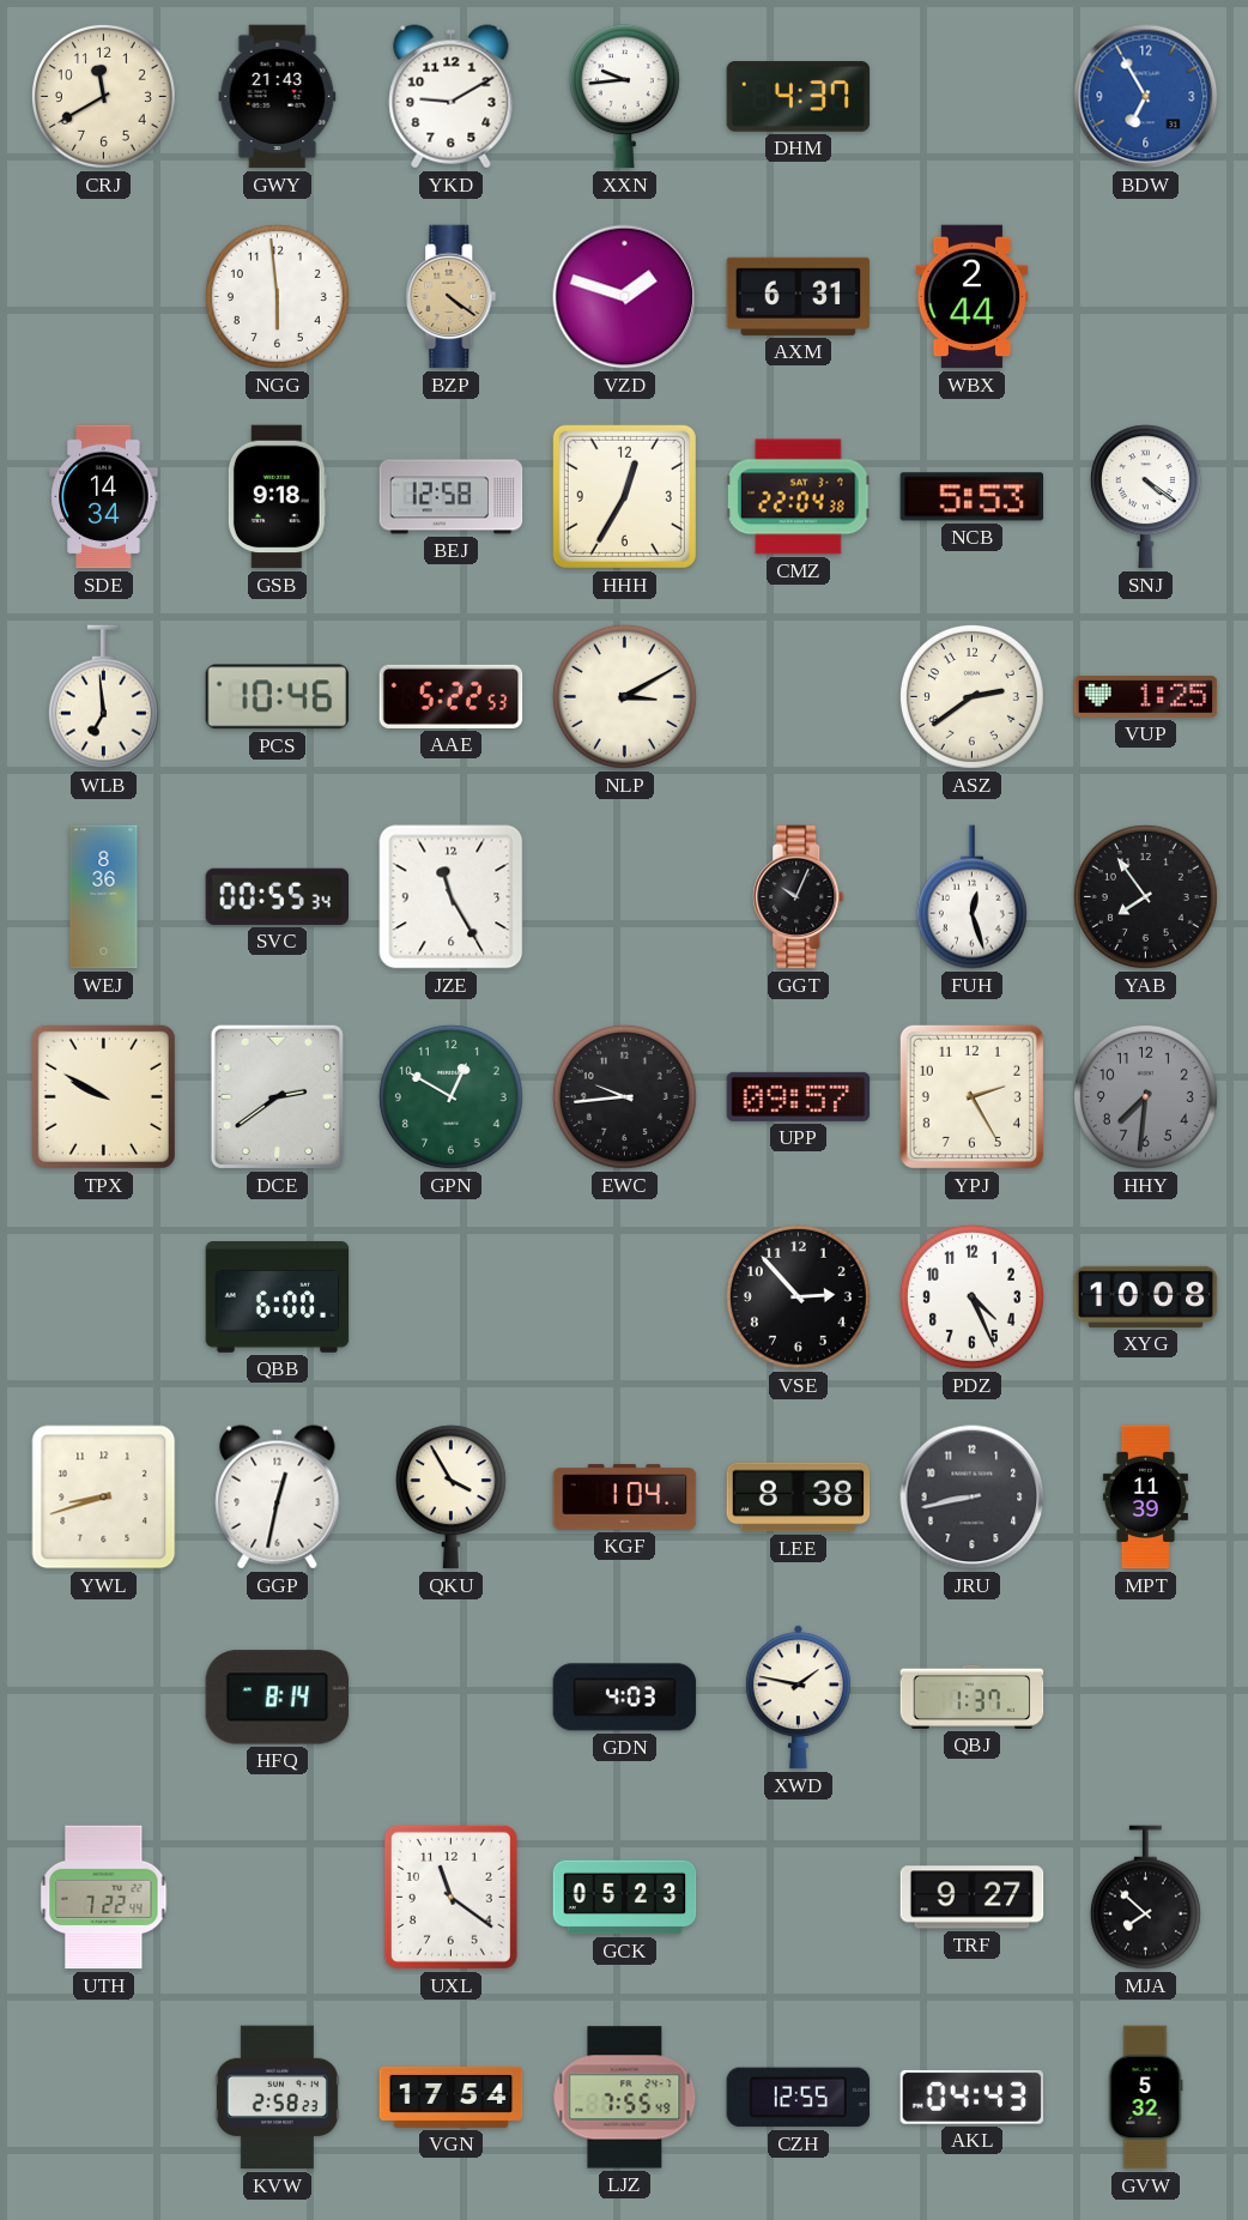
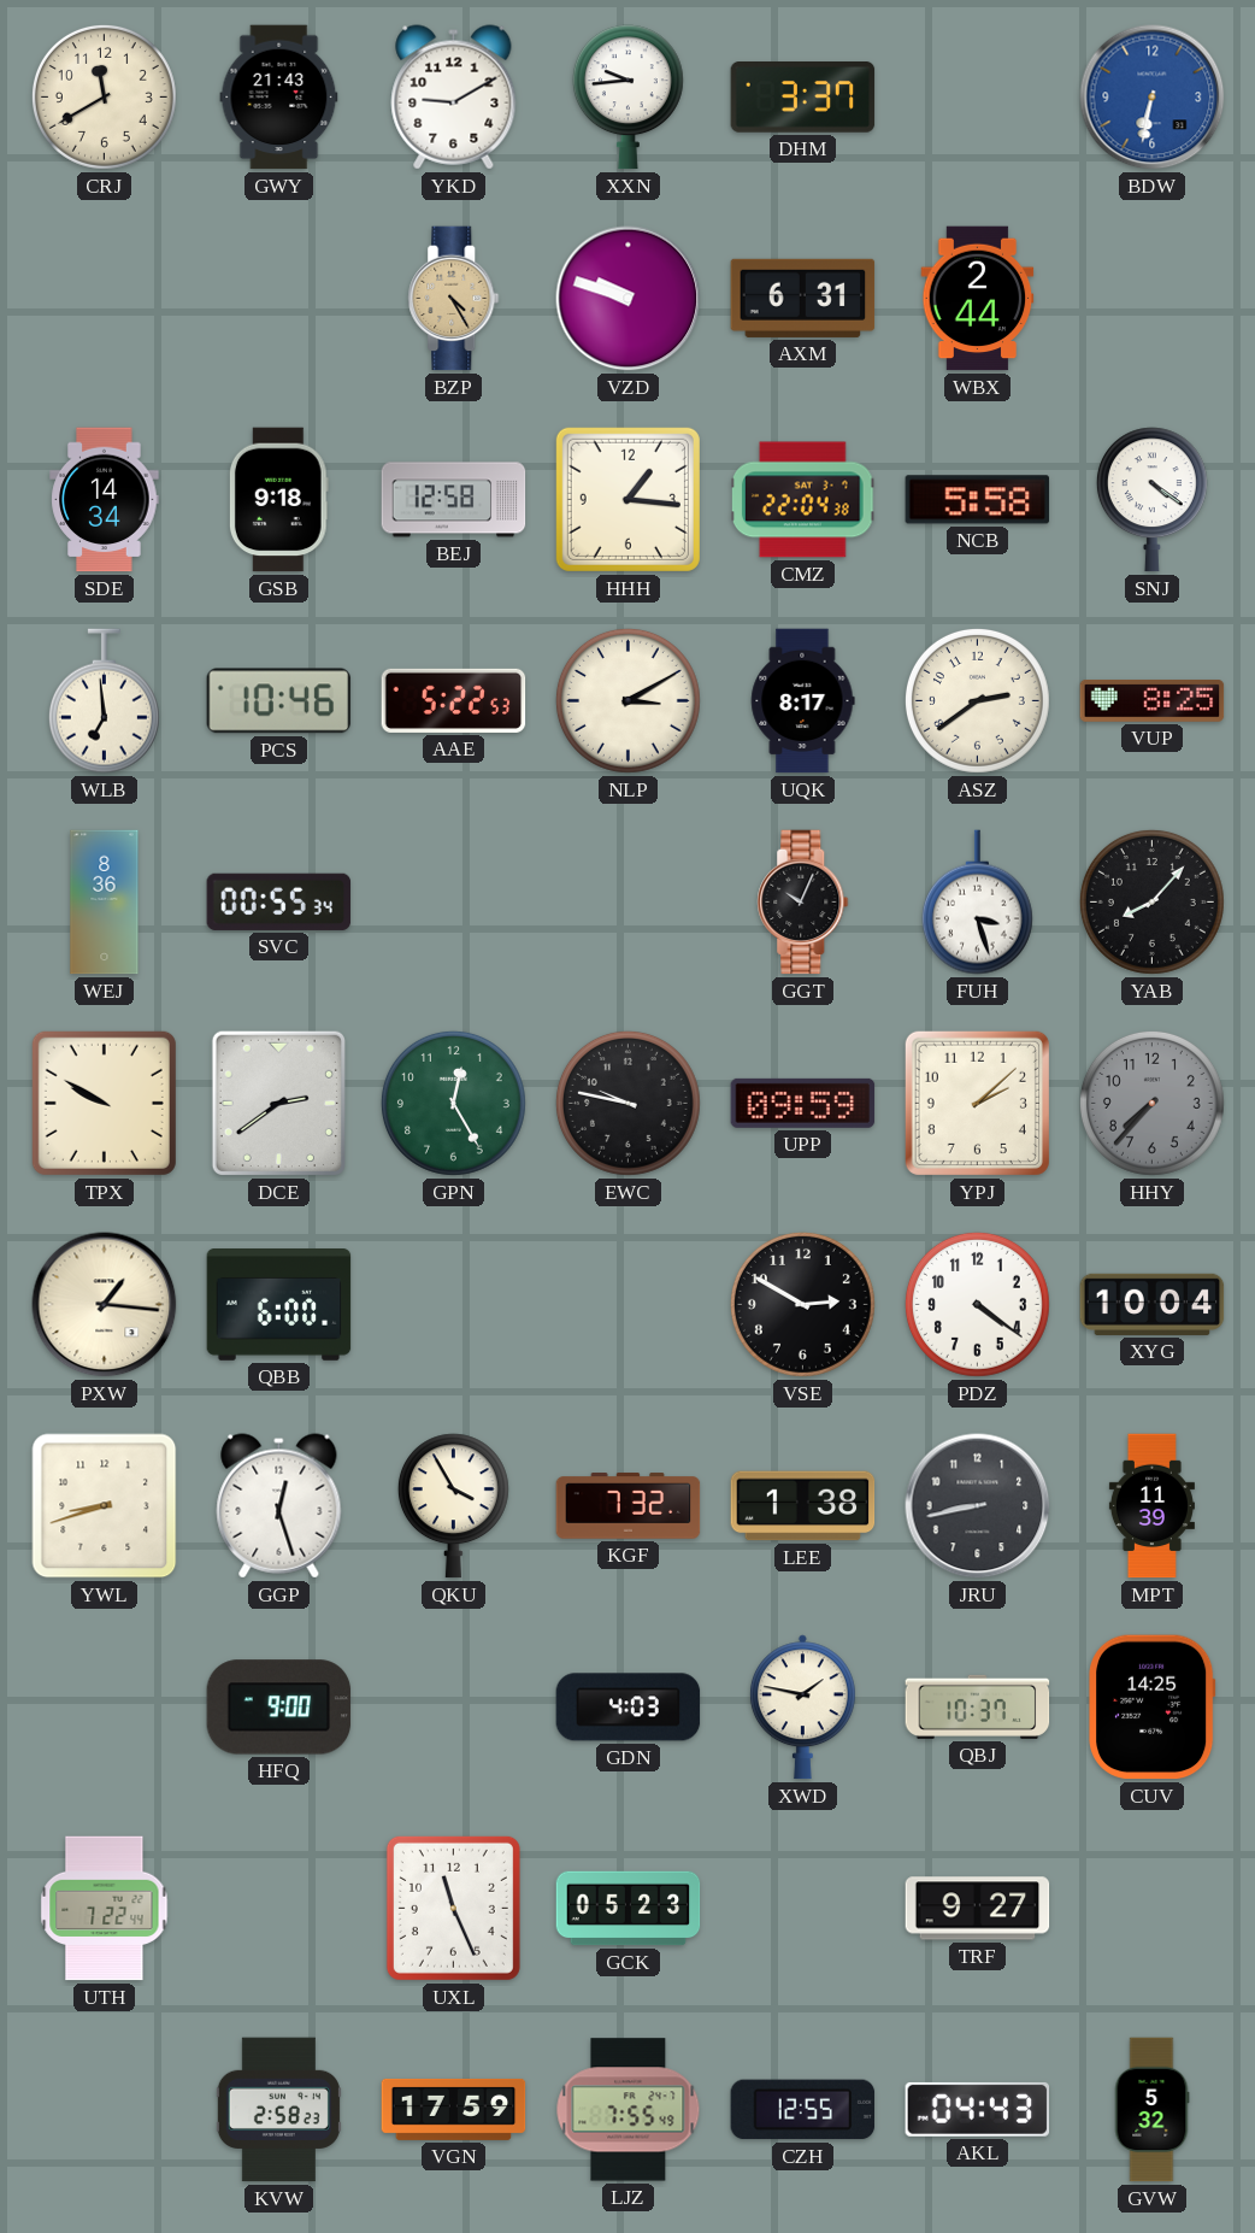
DHM: 4:37 -> 3:37 (803, 98)
BDW: 6:55 -> 6:32 (1153, 98)
NGG: 5:59 -> none (277, 296)
BZP: 4:21 -> 4:25 (454, 299)
VZD: 1:48 -> 9:48 (629, 299)
HHH: 12:35 -> 1:16 (627, 499)
NCB: 5:53 -> 5:58 (978, 500)
UQK: none -> 8:17 (803, 701)
VUP: 1:25 -> 8:25 (1153, 701)
JZE: 11:25 -> none (452, 897)
FUH: 12:27 -> 3:27 (977, 903)
YAB: 7:54 -> 8:07 (1151, 901)
GPN: 12:50 -> 12:25 (453, 1103)
EWC: 9:44 -> 9:47 (627, 1103)
UPP: 09:57 -> 09:59 (803, 1103)
YPJ: 2:25 -> 2:08 (977, 1103)
HHY: 7:31 -> 7:37 (1151, 1103)
PXW: none -> 1:16 (105, 1305)
VSE: 2:53 -> 2:50 (802, 1304)
PDZ: 4:26 -> 4:21 (977, 1304)
XYG: 10:08 -> 10:04 (1153, 1304)
GGP: 12:32 -> 12:27 (279, 1506)
KGF: 1:04 -> 7:32 (629, 1506)
LEE: 8:38 -> 1:38 (803, 1506)
HFQ: 8:14 -> 9:00 (279, 1708)
QBJ: 1:37 -> 10:37 (978, 1706)
CUV: none -> 14:25 (1153, 1708)
UXL: 11:21 -> 11:26 (453, 1908)
MJA: 7:52 -> none (1145, 1898)
VGN: 17:54 -> 17:59 (454, 2109)
